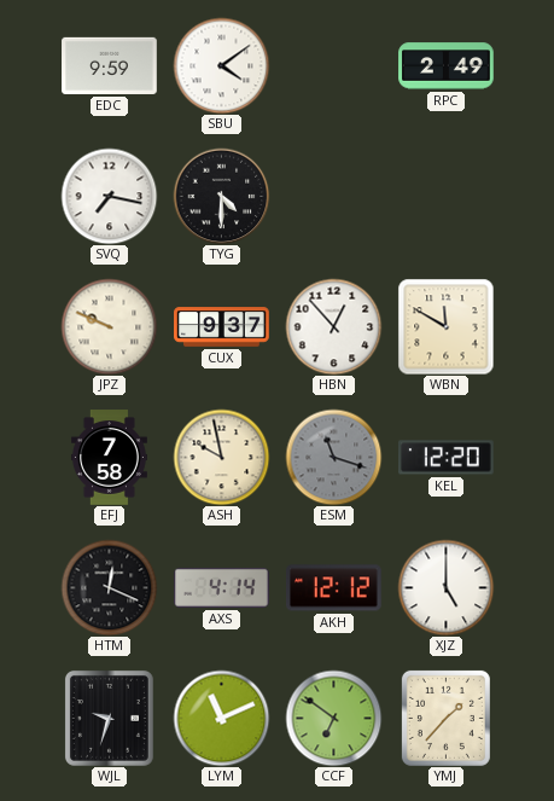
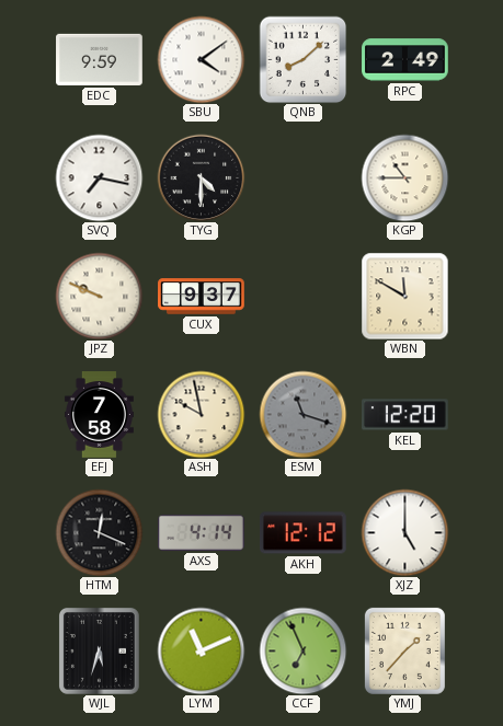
QNB: none -> 8:08 (302, 59)
KGP: none -> 10:45 (404, 177)
HBN: 12:53 -> none (333, 326)
WJL: 9:33 -> 5:33 (99, 650)
CCF: 6:51 -> 6:56 (302, 650)
